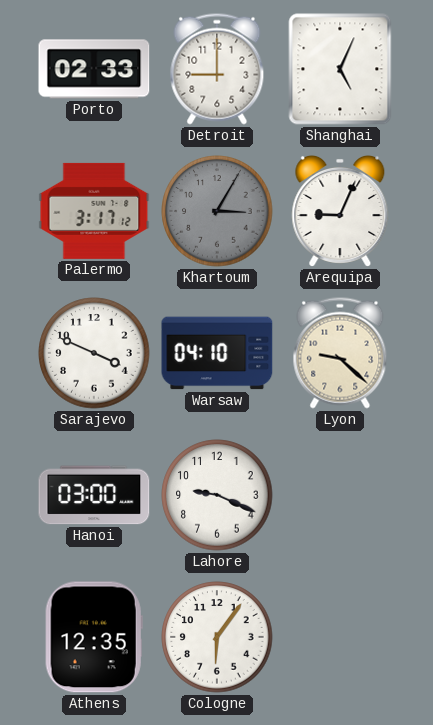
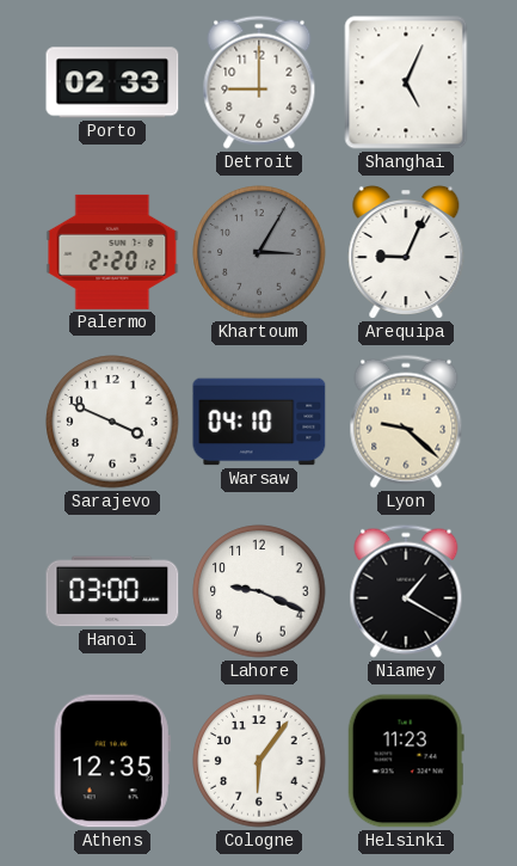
Palermo: 3:17 -> 2:20 (112, 252)
Niamey: none -> 1:20 (406, 591)
Helsinki: none -> 11:23 (406, 761)
